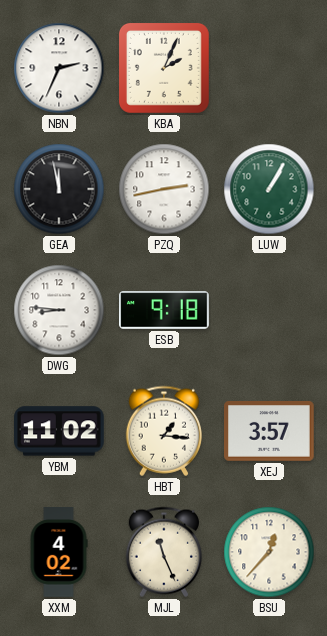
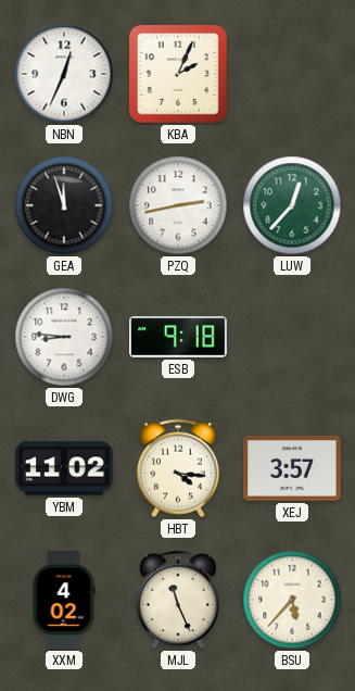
NBN: 2:34 -> 12:34 (64, 74)
GEA: 11:58 -> 11:57 (64, 205)
LUW: 1:05 -> 12:37 (292, 205)
HBT: 1:16 -> 4:16 (177, 468)
BSU: 12:37 -> 5:37 (292, 600)
